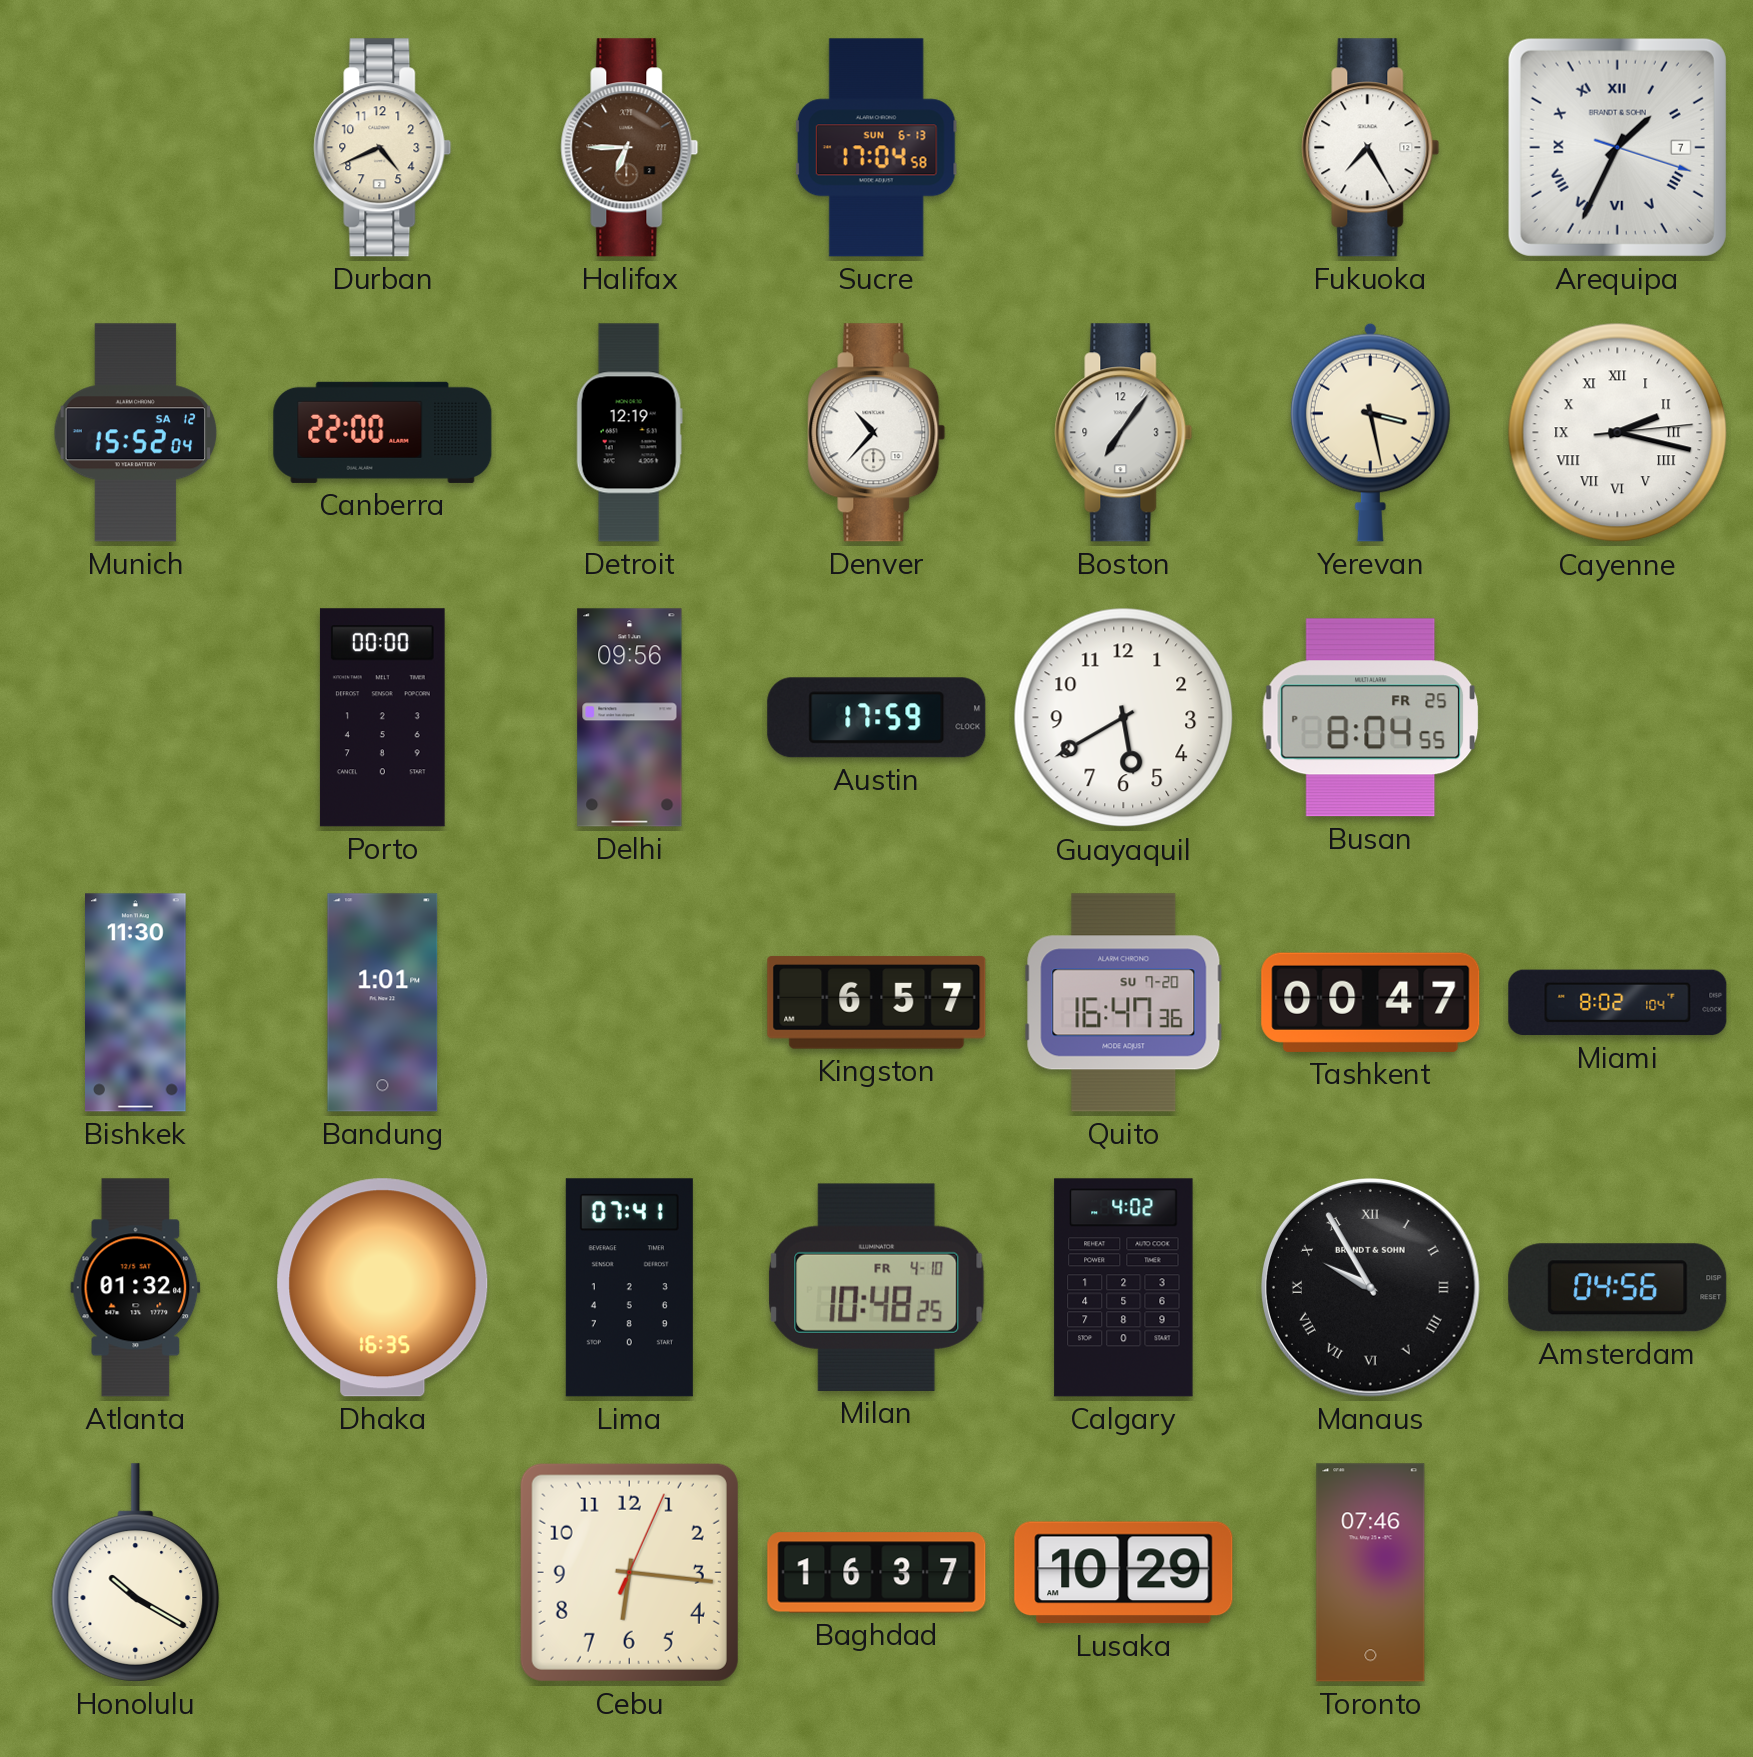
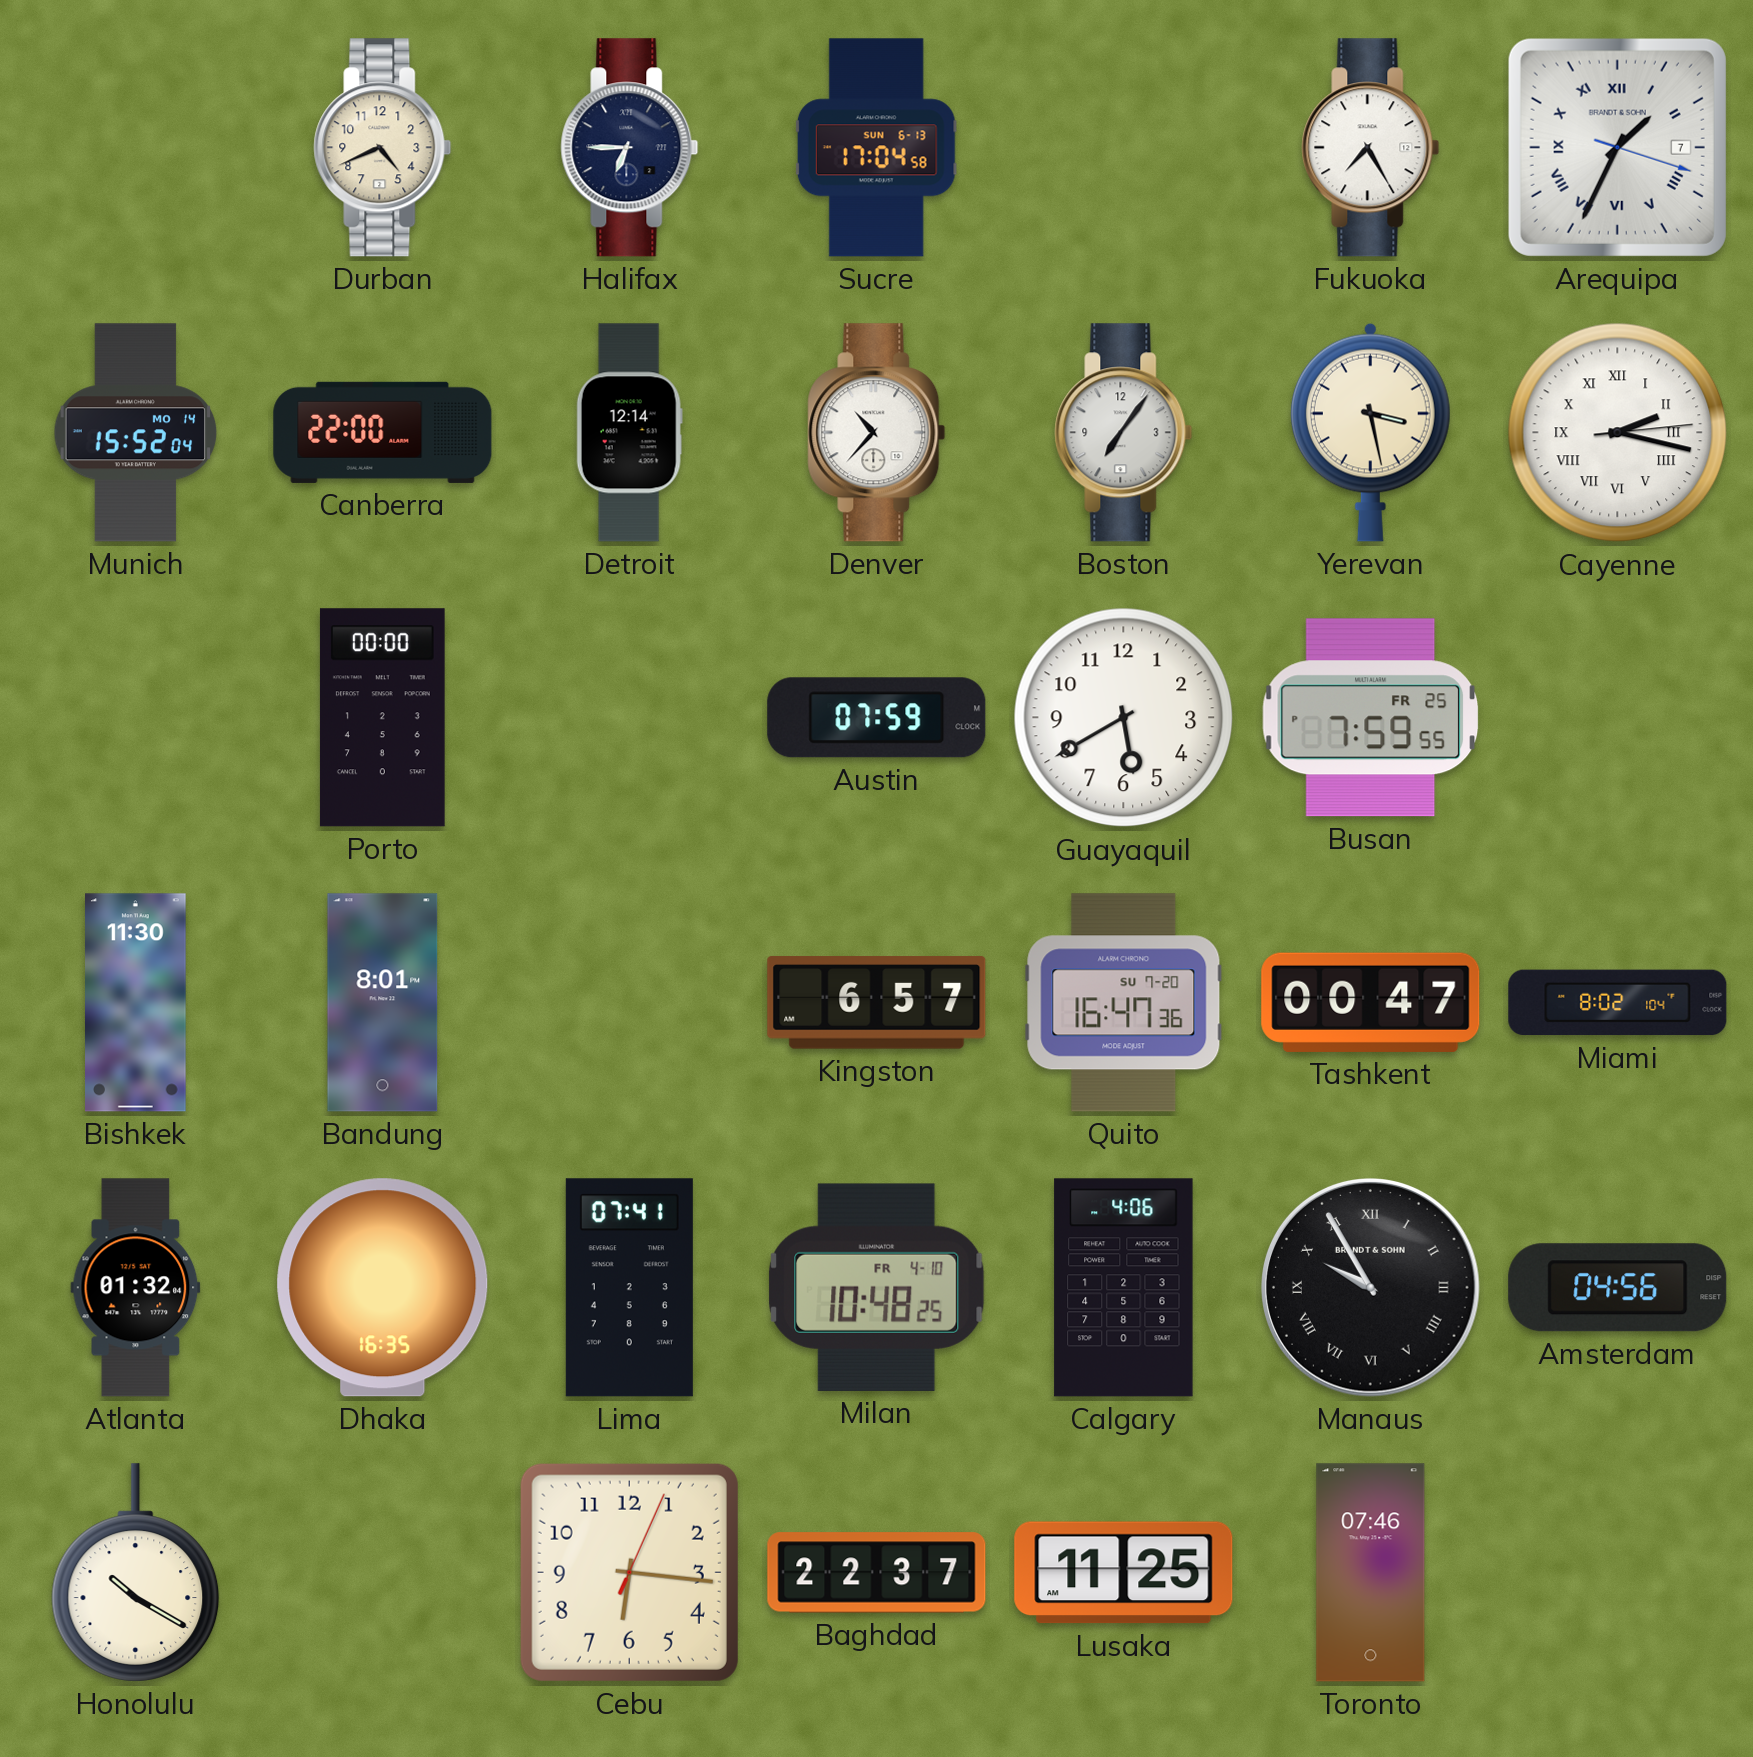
Halifax dial: brown -> navy (630, 148)
Munich date: SA 12 -> MO 14 (136, 433)
Detroit: 12:19 -> 12:14 (629, 433)
Delhi: 09:56 -> none (630, 718)
Austin: 17:59 -> 07:59 (877, 718)
Busan: 8:04 -> 7:59 (1371, 718)
Bandung: 1:01 -> 8:01 (383, 1003)
Calgary: 4:02 -> 4:06 (1124, 1288)
Baghdad: 16:37 -> 22:37 (877, 1573)
Lusaka: 10:29 -> 11:25 (1124, 1573)
